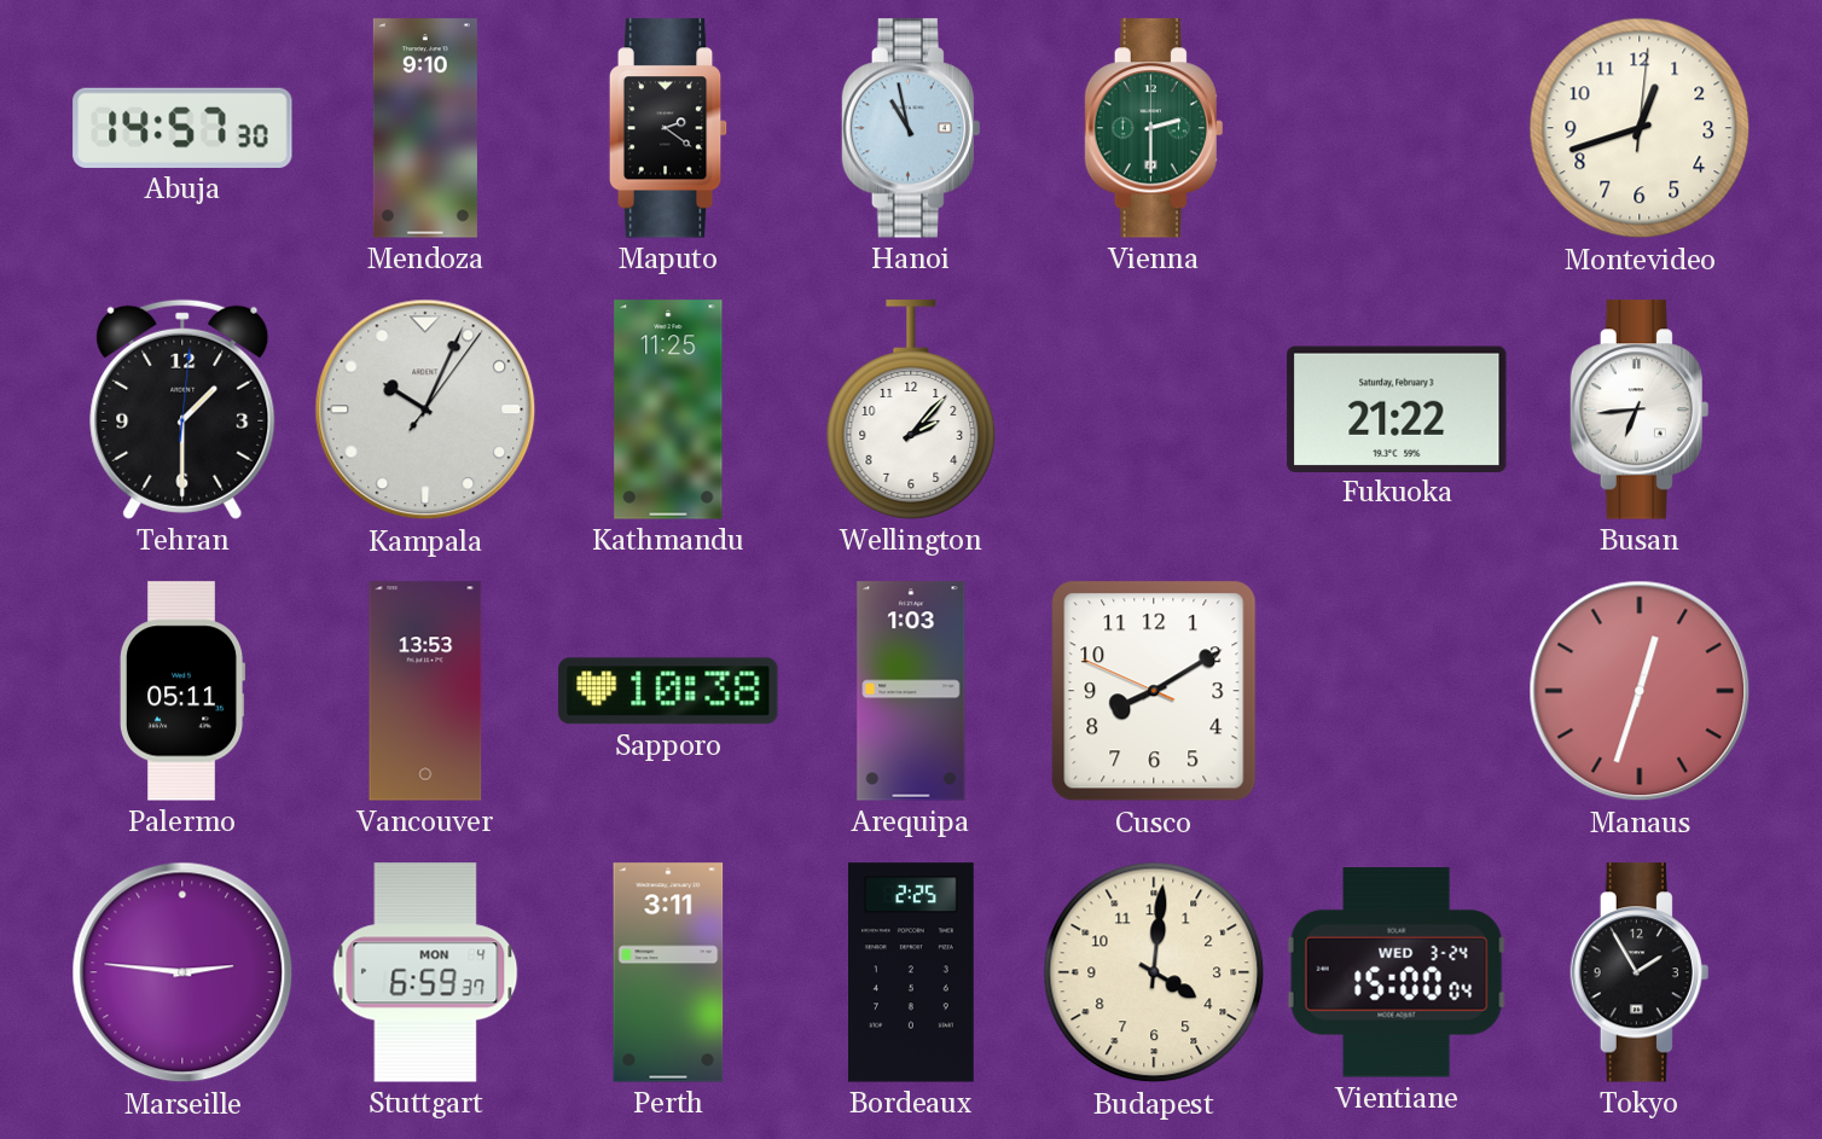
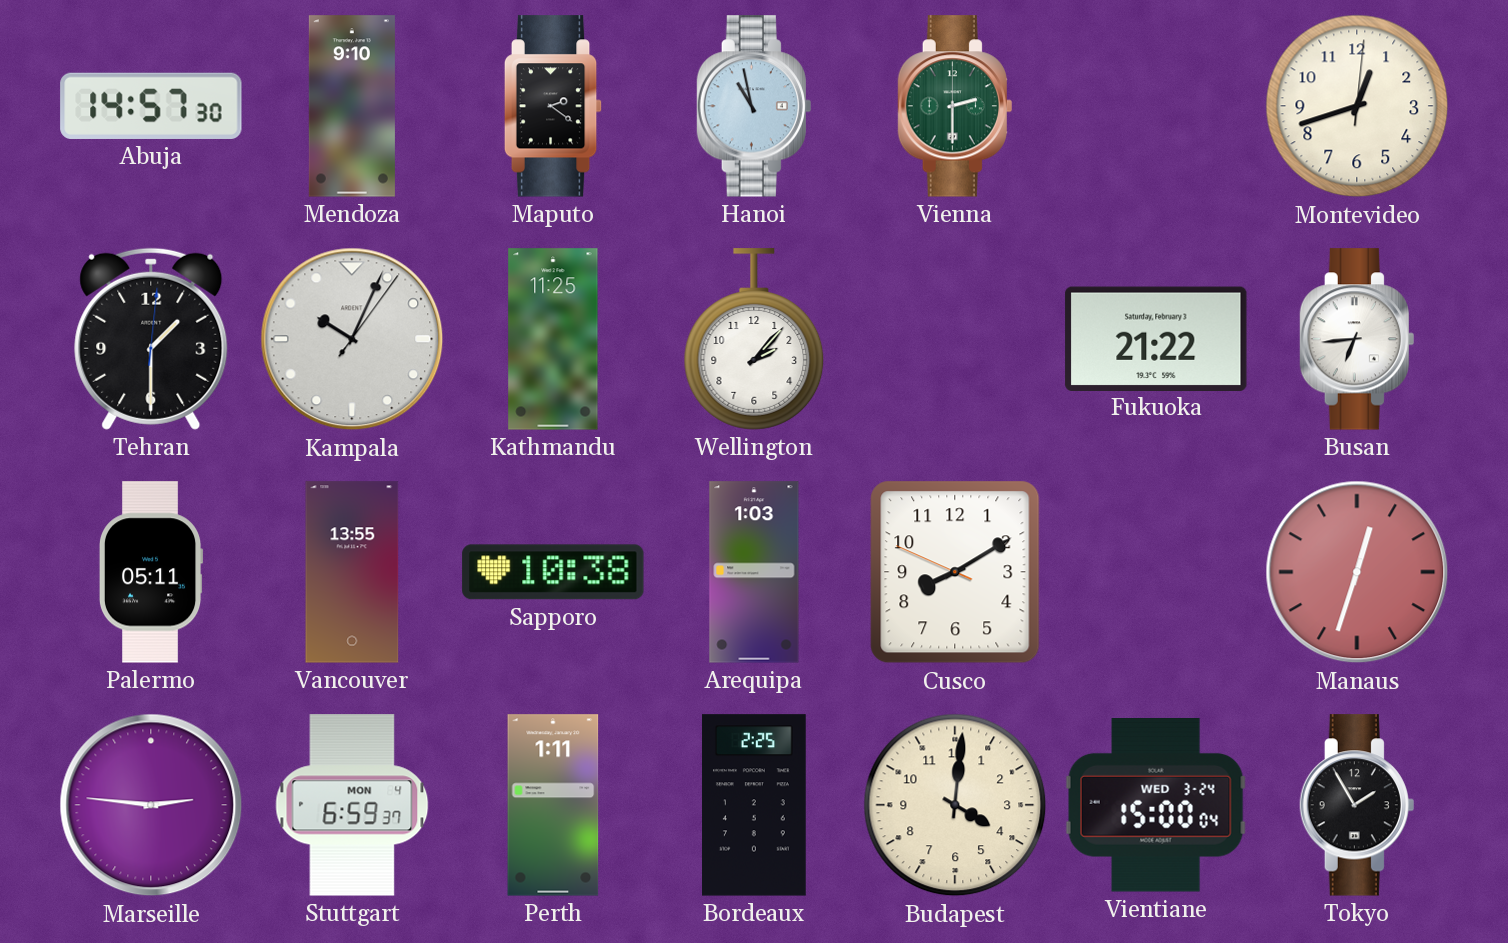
Vancouver: 13:53 -> 13:55 (352, 572)
Perth: 3:11 -> 1:11 (553, 805)
